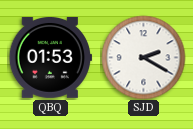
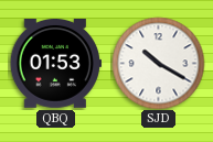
SJD: 2:20 -> 10:20 (158, 63)
